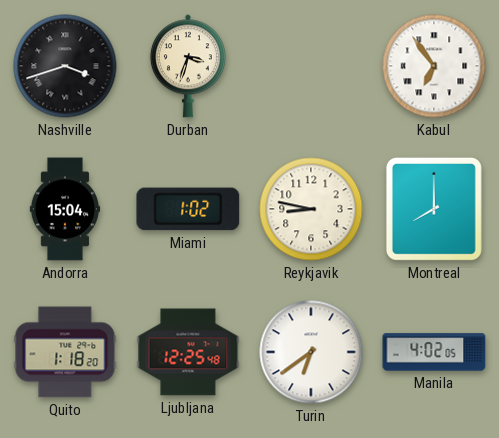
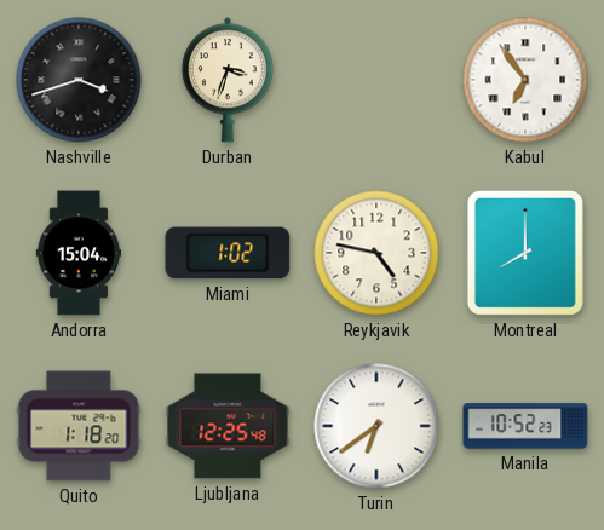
Reykjavik: 8:47 -> 4:47 (376, 253)
Manila: 4:02 -> 10:52 (525, 426)
